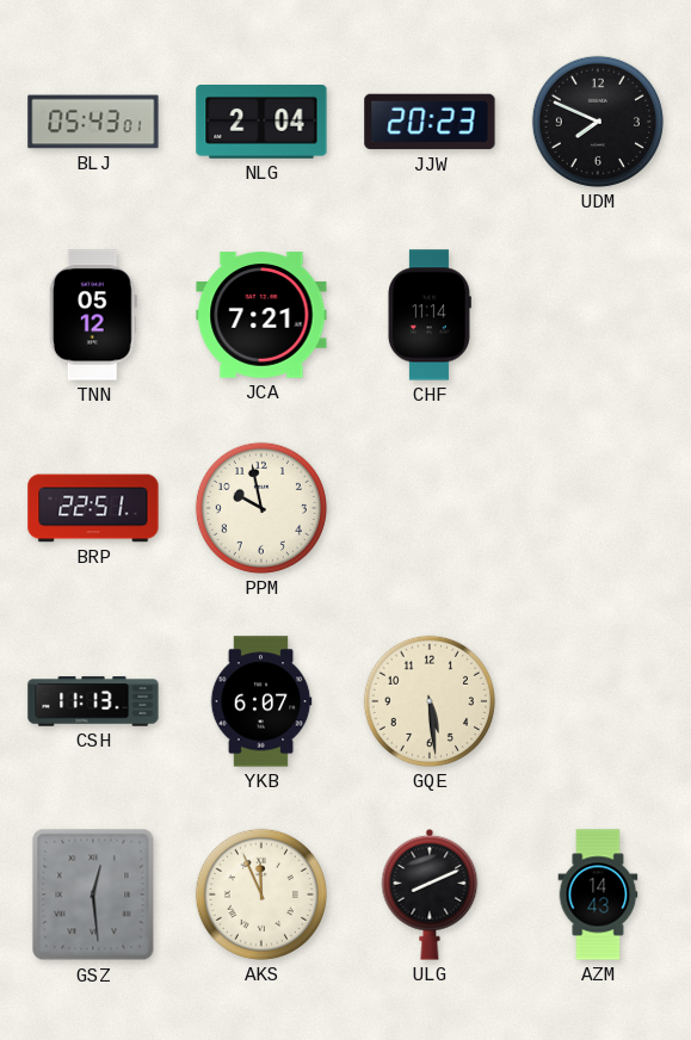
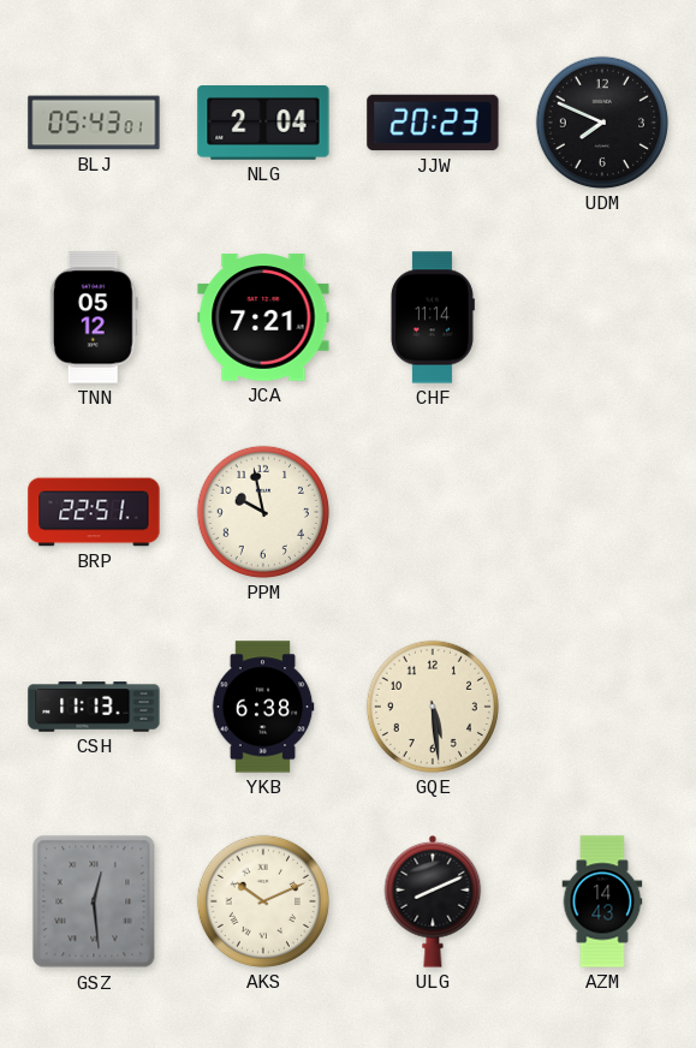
YKB: 6:07 -> 6:38 (263, 707)
AKS: 11:56 -> 10:11 (263, 901)
